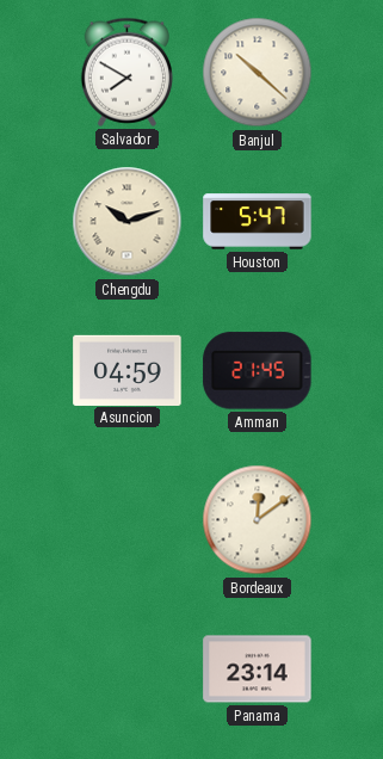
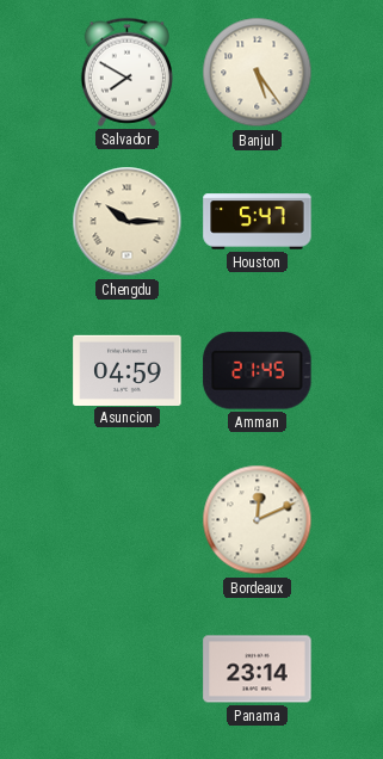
Banjul: 10:22 -> 5:24 (258, 73)
Chengdu: 10:12 -> 10:15 (128, 222)
Bordeaux: 12:09 -> 12:11 (258, 520)
